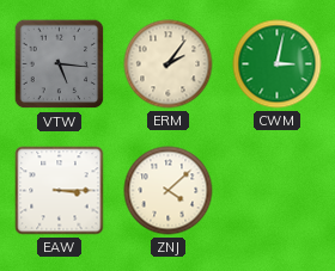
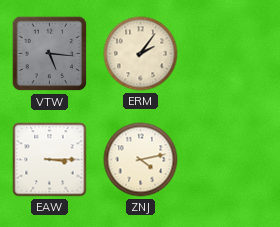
CWM: 3:02 -> none (278, 64)
ZNJ: 4:08 -> 4:13 (141, 160)
